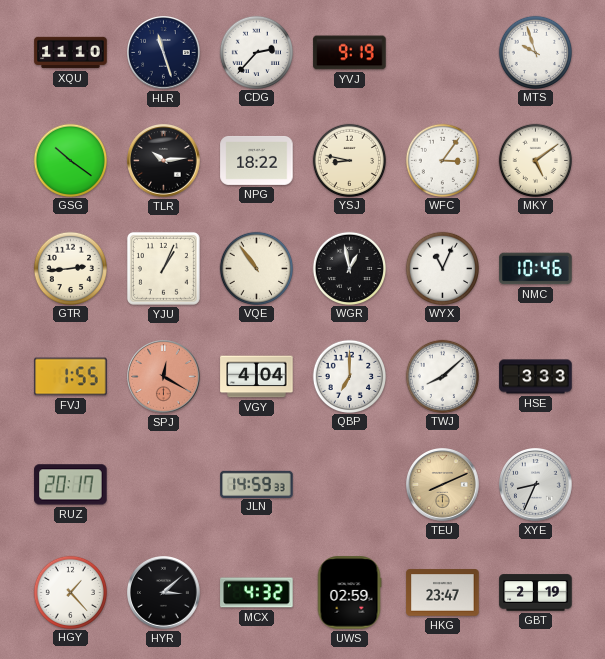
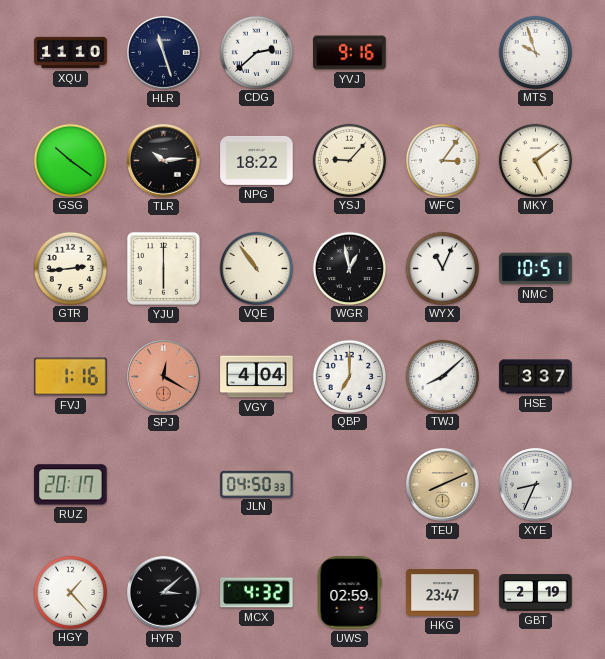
CDG: 2:37 -> 2:38 (256, 52)
YVJ: 9:19 -> 9:16 (350, 53)
YSJ: 8:47 -> 9:07 (349, 160)
YJU: 1:04 -> 6:00 (163, 268)
NMC: 10:46 -> 10:51 (536, 269)
FVJ: 1:55 -> 1:16 (71, 377)
HSE: 3:33 -> 3:37 (536, 377)
JLN: 14:59 -> 04:50 (257, 484)
